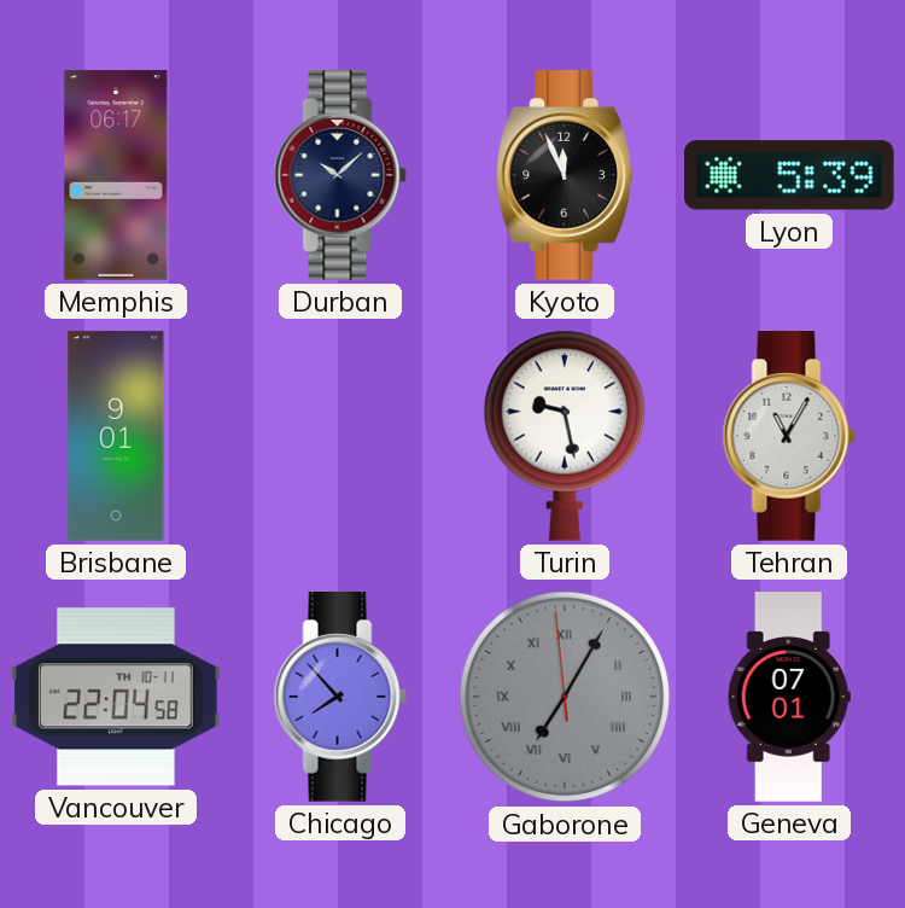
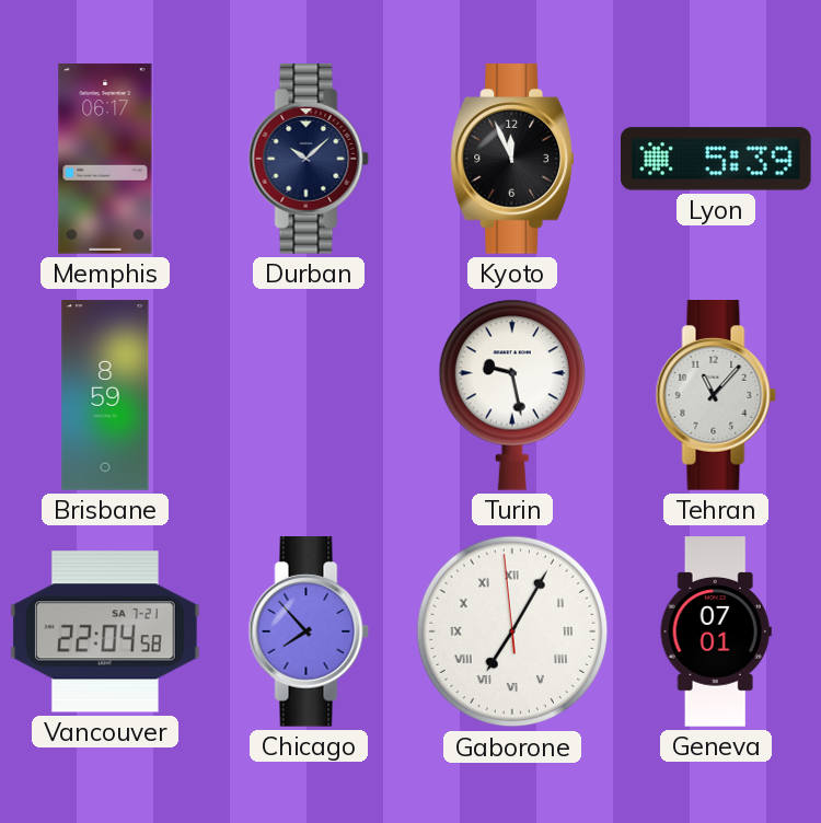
Brisbane: 9:01 -> 8:59 (105, 395)
Tehran: 11:05 -> 11:07 (716, 395)
Vancouver date: TH 10-11 -> SA 7-21 (106, 631)
Gaborone dial: grey -> white (512, 631)
